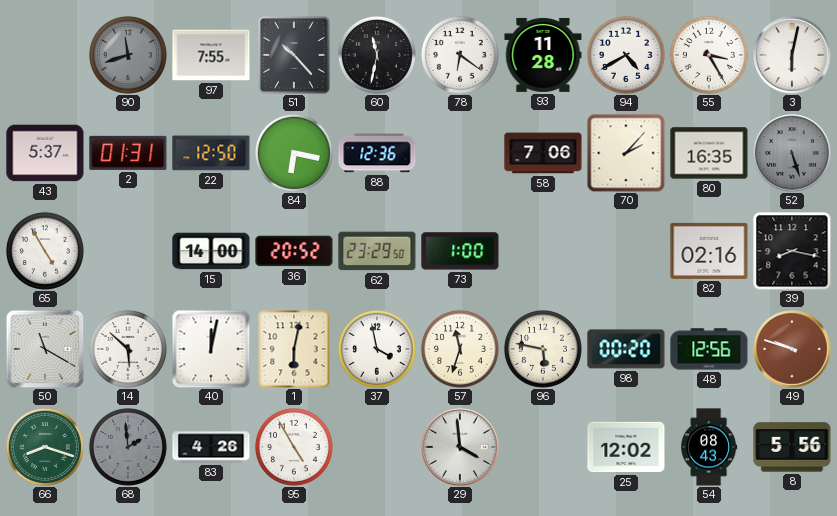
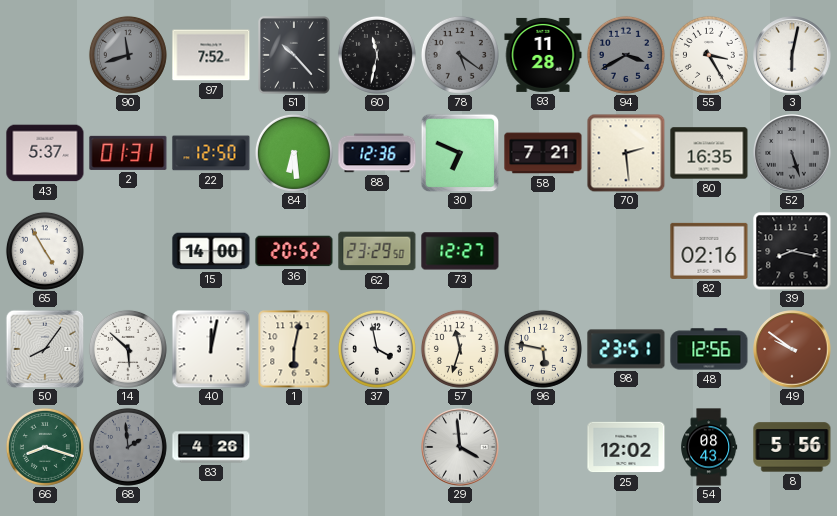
97: 7:55 -> 7:52 (211, 55)
78: 6:21 -> 5:21 (460, 55)
78 dial: white -> grey (460, 55)
94: 4:40 -> 3:40 (626, 55)
94 dial: white -> grey (626, 55)
84: 6:17 -> 6:29 (294, 153)
30: none -> 6:49 (460, 153)
58: 7:06 -> 7:21 (543, 153)
70: 2:07 -> 2:29 (626, 153)
73: 1:00 -> 12:27 (460, 251)
50: 11:20 -> 8:06 (45, 349)
98: 00:20 -> 23:51 (626, 349)
49: 9:48 -> 9:51 (792, 349)
95: 4:55 -> none (294, 447)
